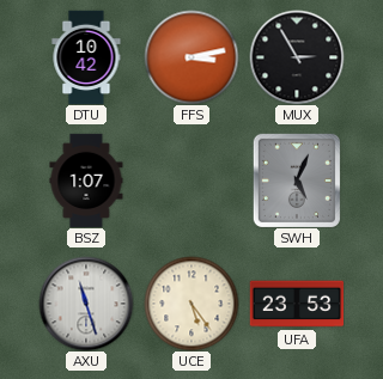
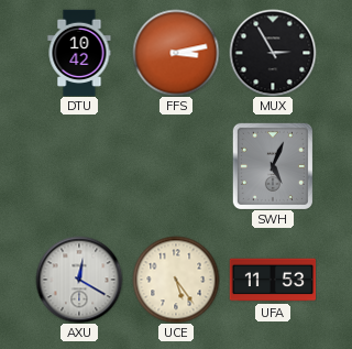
BSZ: 1:07 -> none (86, 181)
AXU: 11:27 -> 12:20 (79, 280)
UFA: 23:53 -> 11:53 (273, 280)
